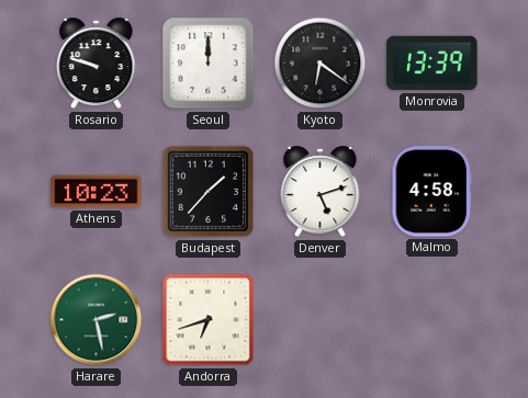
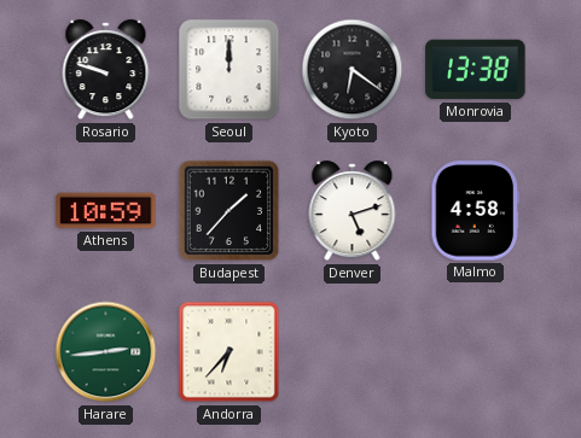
Monrovia: 13:39 -> 13:38 (476, 70)
Athens: 10:23 -> 10:59 (106, 211)
Harare: 2:28 -> 2:44 (106, 352)
Andorra: 6:42 -> 6:37 (230, 352)
